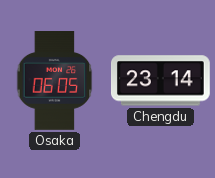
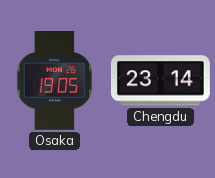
Osaka: 06:05 -> 19:05 (55, 81)
